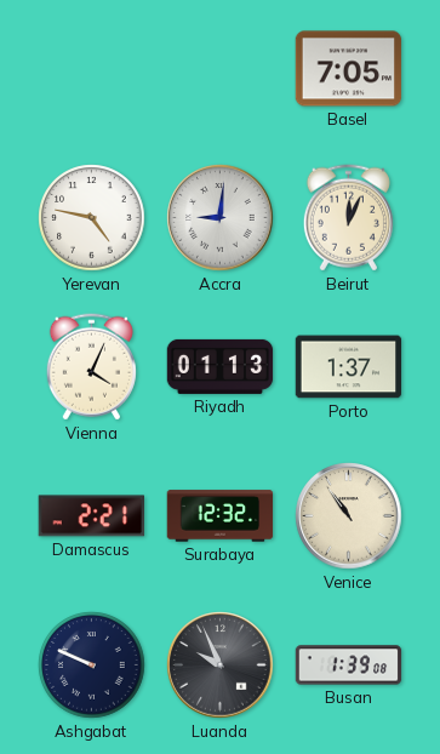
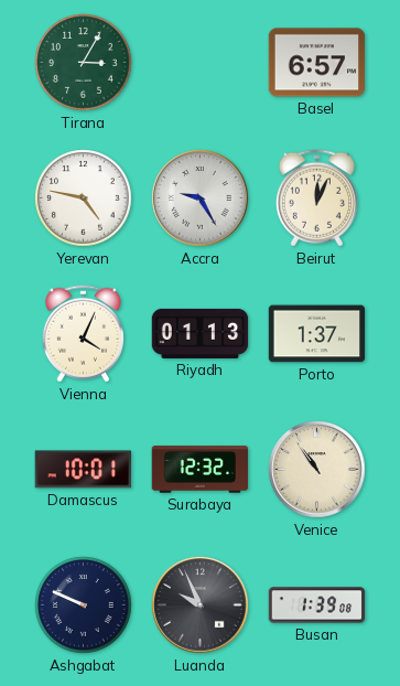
Tirana: none -> 3:05 (84, 63)
Basel: 7:05 -> 6:57 (317, 63)
Accra: 9:01 -> 9:25 (201, 199)
Damascus: 2:21 -> 10:01 (83, 470)
